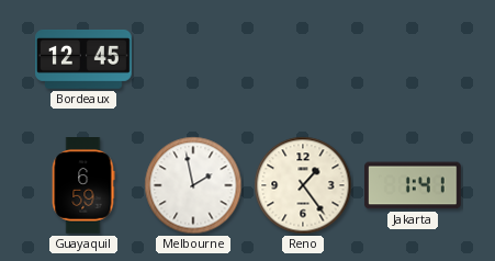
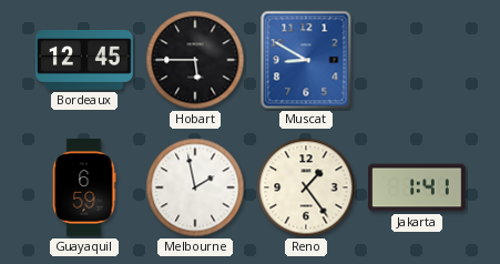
Hobart: none -> 5:45 (195, 60)
Muscat: none -> 8:50 (306, 60)
